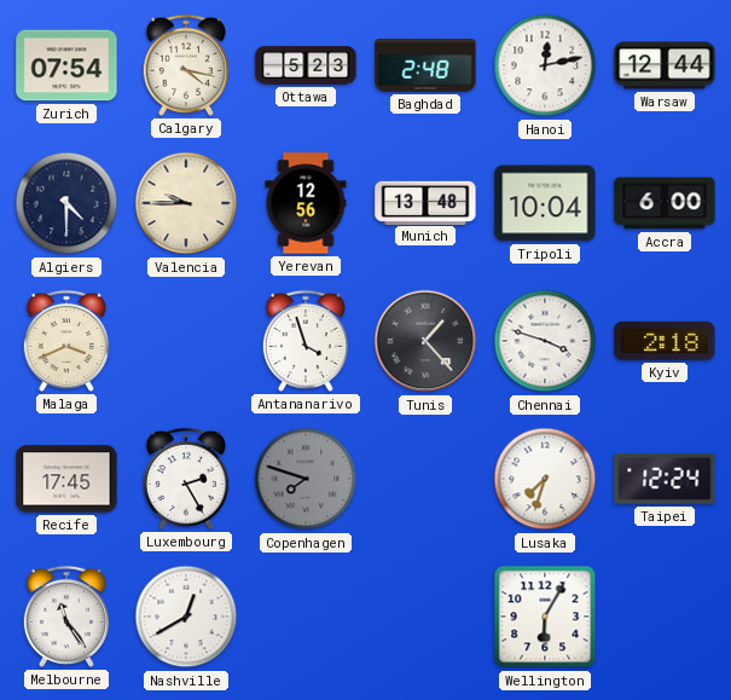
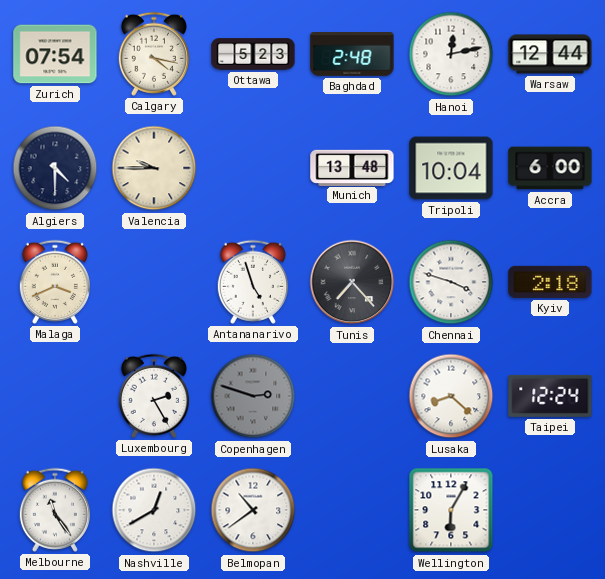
Yerevan: 12:56 -> none (306, 203)
Antananarivo: 3:57 -> 4:57 (253, 282)
Tunis: 1:23 -> 7:23 (352, 282)
Recife: 17:45 -> none (66, 479)
Copenhagen: 7:48 -> 2:48 (253, 396)
Lusaka: 7:33 -> 8:22 (451, 396)
Belmopan: none -> 10:39 (253, 510)
